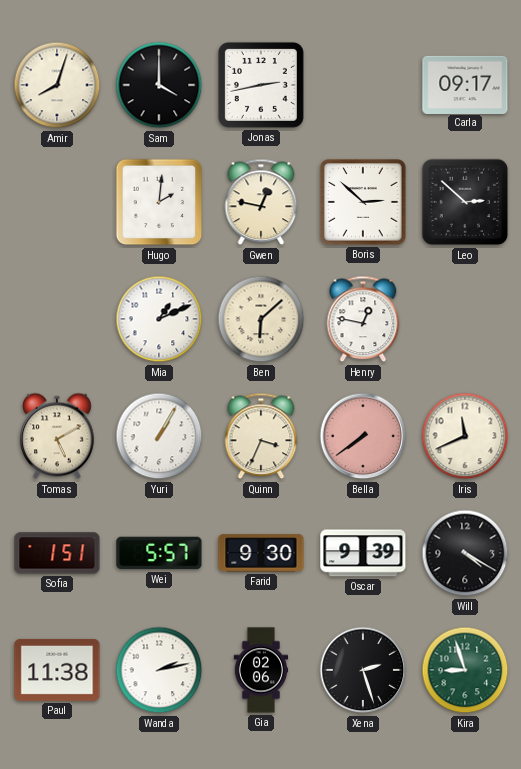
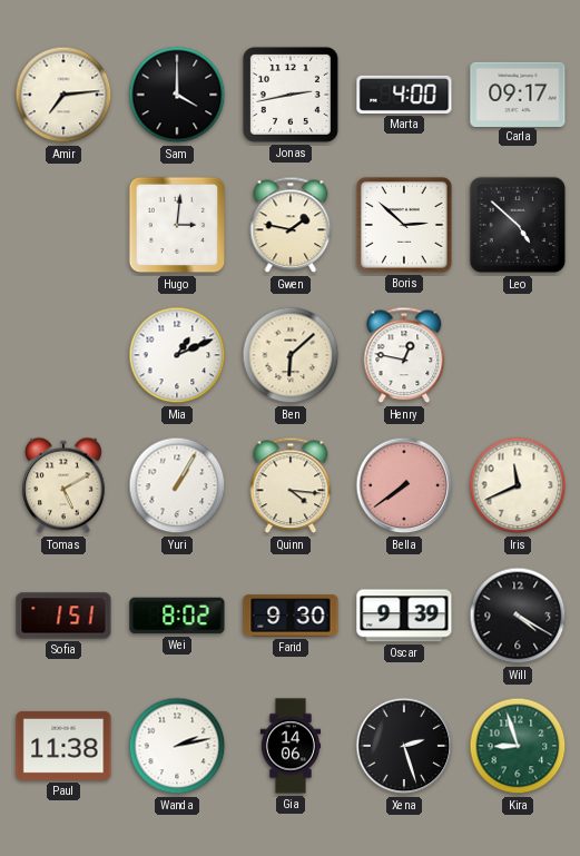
Amir: 8:03 -> 7:14 (63, 95)
Marta: none -> 4:00 (404, 95)
Hugo: 2:01 -> 3:01 (177, 225)
Gwen: 12:47 -> 1:47 (291, 225)
Leo: 2:52 -> 4:52 (518, 225)
Quinn: 3:34 -> 4:16 (291, 485)
Wei: 5:57 -> 8:02 (177, 616)
Gia: 02:06 -> 14:06 (291, 746)
